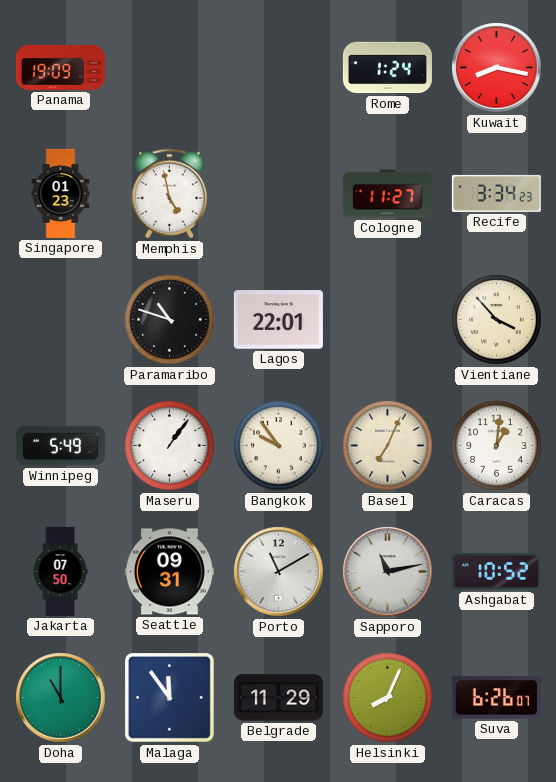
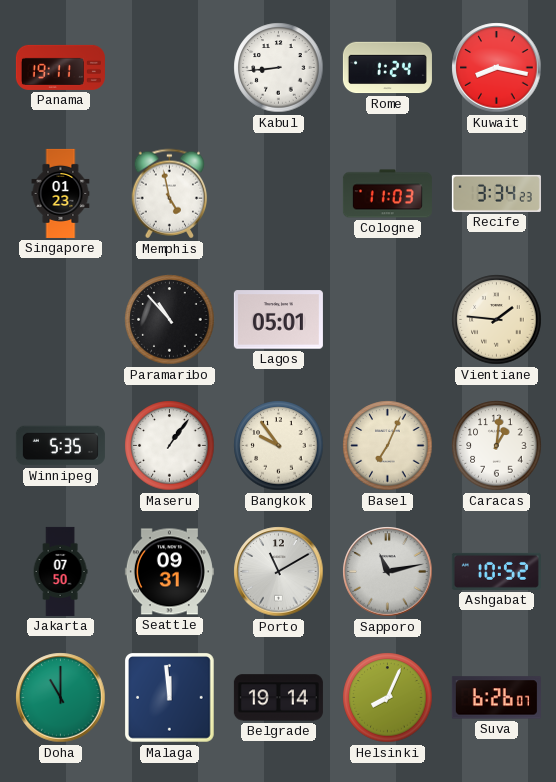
Panama: 19:09 -> 19:11 (60, 67)
Kabul: none -> 8:44 (279, 68)
Cologne: 11:27 -> 11:03 (387, 194)
Paramaribo: 10:48 -> 10:53 (170, 320)
Lagos: 22:01 -> 05:01 (278, 320)
Vientiane: 3:53 -> 1:46 (497, 320)
Winnipeg: 5:49 -> 5:35 (60, 446)
Malaga: 11:54 -> 11:59 (170, 698)
Belgrade: 11:29 -> 19:14 (278, 698)
